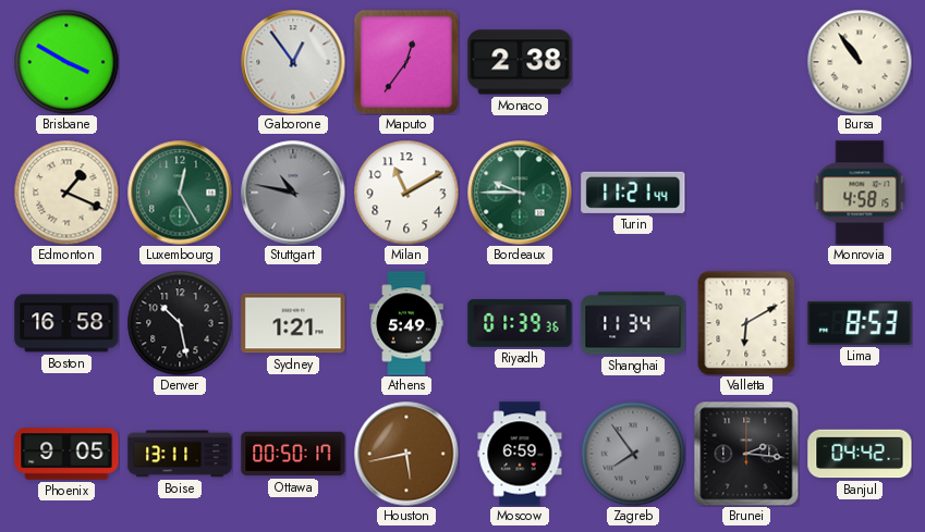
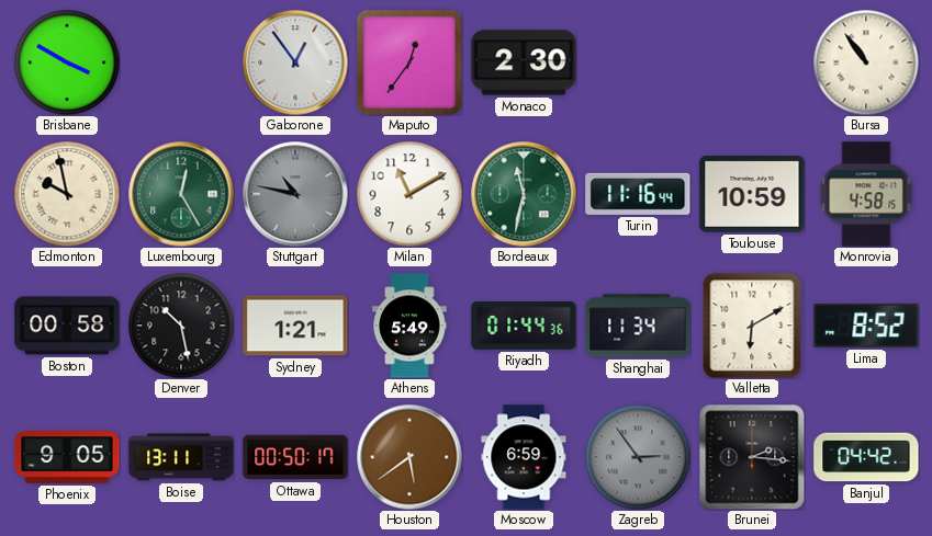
Monaco: 2:38 -> 2:30 (524, 62)
Edmonton: 1:19 -> 9:58 (67, 194)
Bordeaux: 9:45 -> 11:32 (524, 194)
Turin: 11:21 -> 11:16 (638, 194)
Toulouse: none -> 10:59 (752, 195)
Boston: 16:58 -> 00:58 (67, 326)
Riyadh: 01:39 -> 01:44 (524, 326)
Lima: 8:53 -> 8:52 (866, 326)
Houston: 5:43 -> 5:39 (409, 457)
Zagreb: 7:54 -> 2:54 (638, 457)
